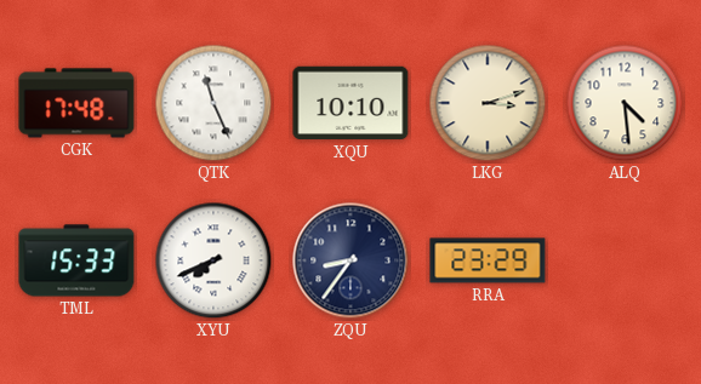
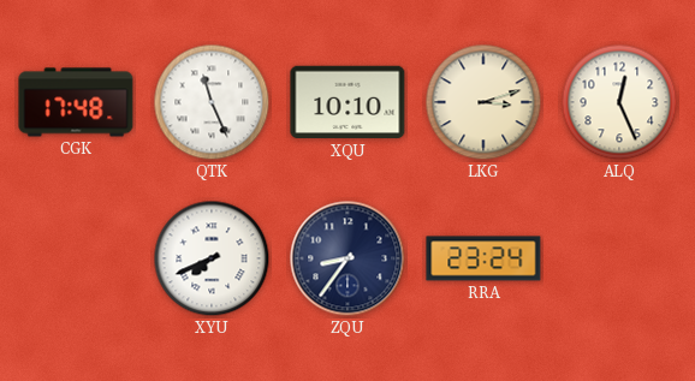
ALQ: 4:29 -> 12:26 (619, 102)
TML: 15:33 -> none (76, 260)
RRA: 23:29 -> 23:24 (483, 258)
